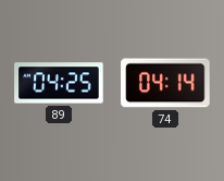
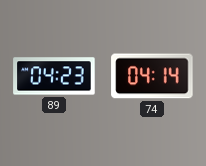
89: 04:25 -> 04:23 (54, 76)
